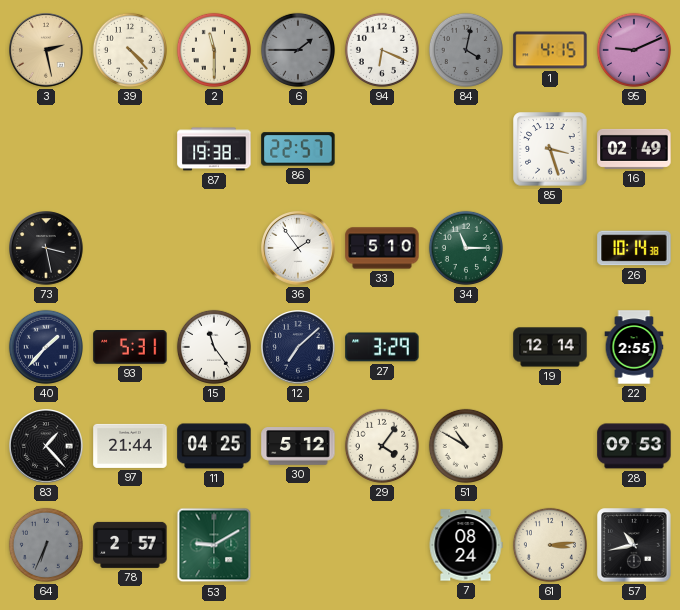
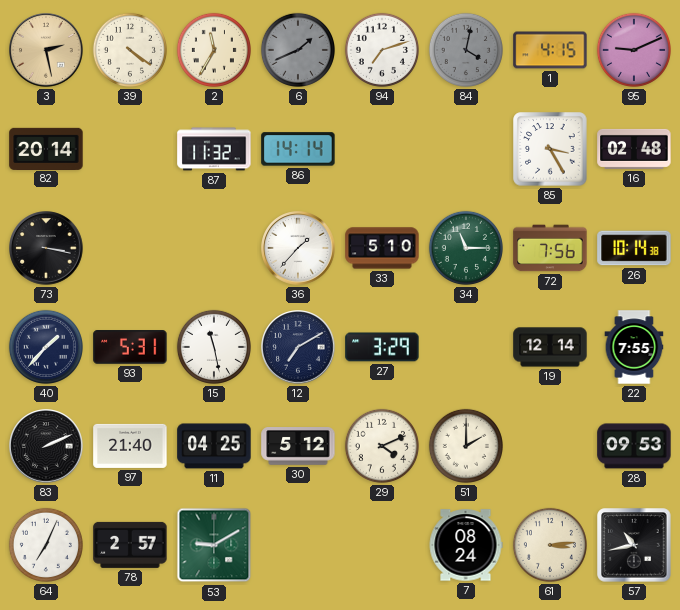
39: 4:23 -> 4:21 (130, 50)
2: 11:30 -> 11:35 (214, 50)
6: 1:45 -> 1:41 (298, 50)
94: 6:19 -> 7:12 (382, 50)
82: none -> 20:14 (46, 148)
87: 19:38 -> 11:32 (214, 149)
86: 22:57 -> 14:14 (298, 149)
85: 3:27 -> 3:25 (550, 149)
16: 02:49 -> 02:48 (634, 149)
73: 3:28 -> 3:17 (46, 248)
36: 1:54 -> 1:37 (298, 248)
72: none -> 7:56 (550, 248)
15: 11:24 -> 11:28 (214, 347)
12: 7:08 -> 7:10 (298, 347)
22: 2:55 -> 7:55 (634, 347)
83: 1:23 -> 2:11 (46, 446)
97: 21:44 -> 21:40 (130, 446)
29: 4:06 -> 4:11 (382, 446)
51: 10:50 -> 2:00 (466, 446)
64: 6:34 -> 7:04 (46, 545)
64 dial: grey -> white (46, 545)
